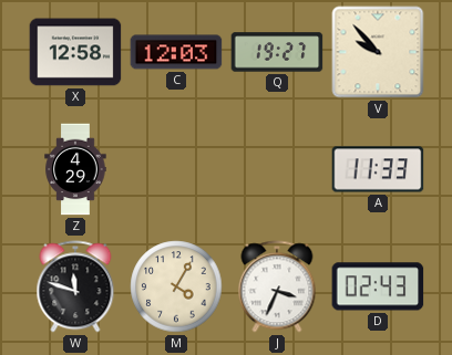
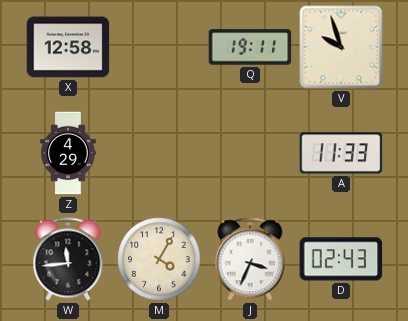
C: 12:03 -> none (176, 52)
Q: 19:27 -> 19:11 (250, 47)
V: 9:53 -> 9:57 (341, 47)
W: 11:48 -> 11:44 (68, 259)
